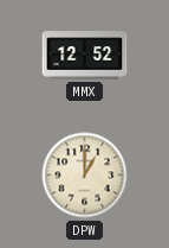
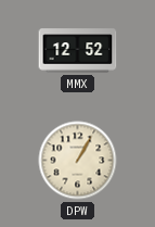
DPW: 1:00 -> 1:05 (78, 161)
